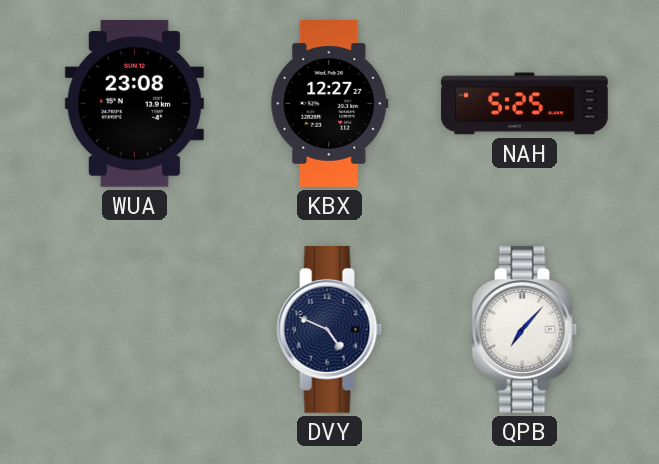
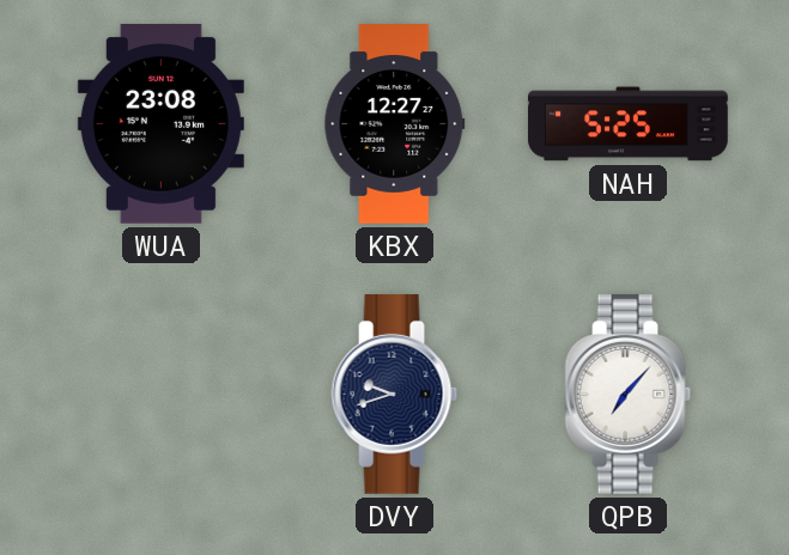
DVY: 4:49 -> 9:42 (395, 394)
